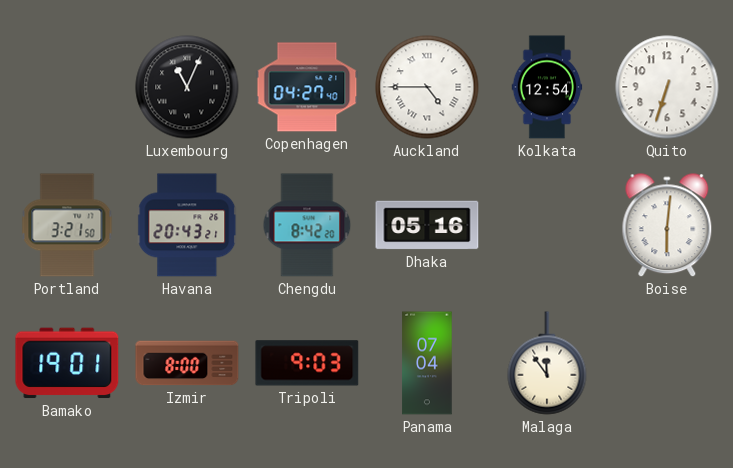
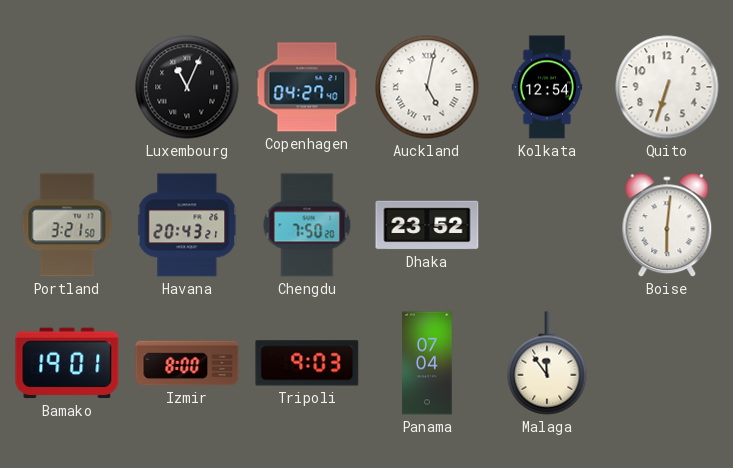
Auckland: 4:45 -> 5:02 (427, 87)
Chengdu: 8:42 -> 7:50 (307, 225)
Dhaka: 05:16 -> 23:52 (427, 225)
